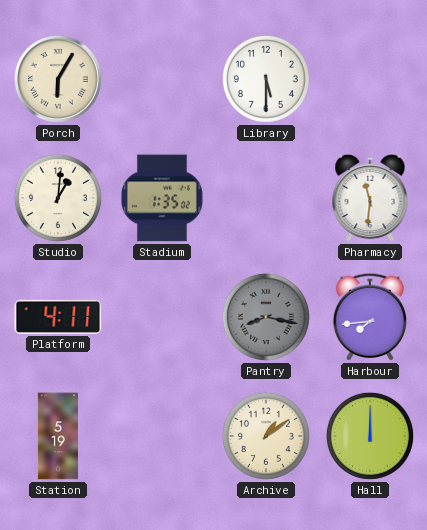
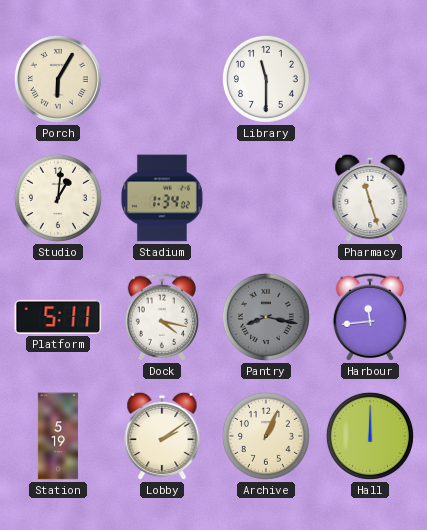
Library: 5:30 -> 11:30 (266, 79)
Stadium: 1:35 -> 1:34 (162, 198)
Pharmacy: 11:31 -> 11:27 (370, 198)
Platform: 4:11 -> 5:11 (58, 317)
Dock: none -> 4:17 (161, 317)
Harbour: 7:44 -> 11:44 (369, 317)
Lobby: none -> 2:09 (162, 436)
Archive: 1:09 -> 1:04 (266, 436)
